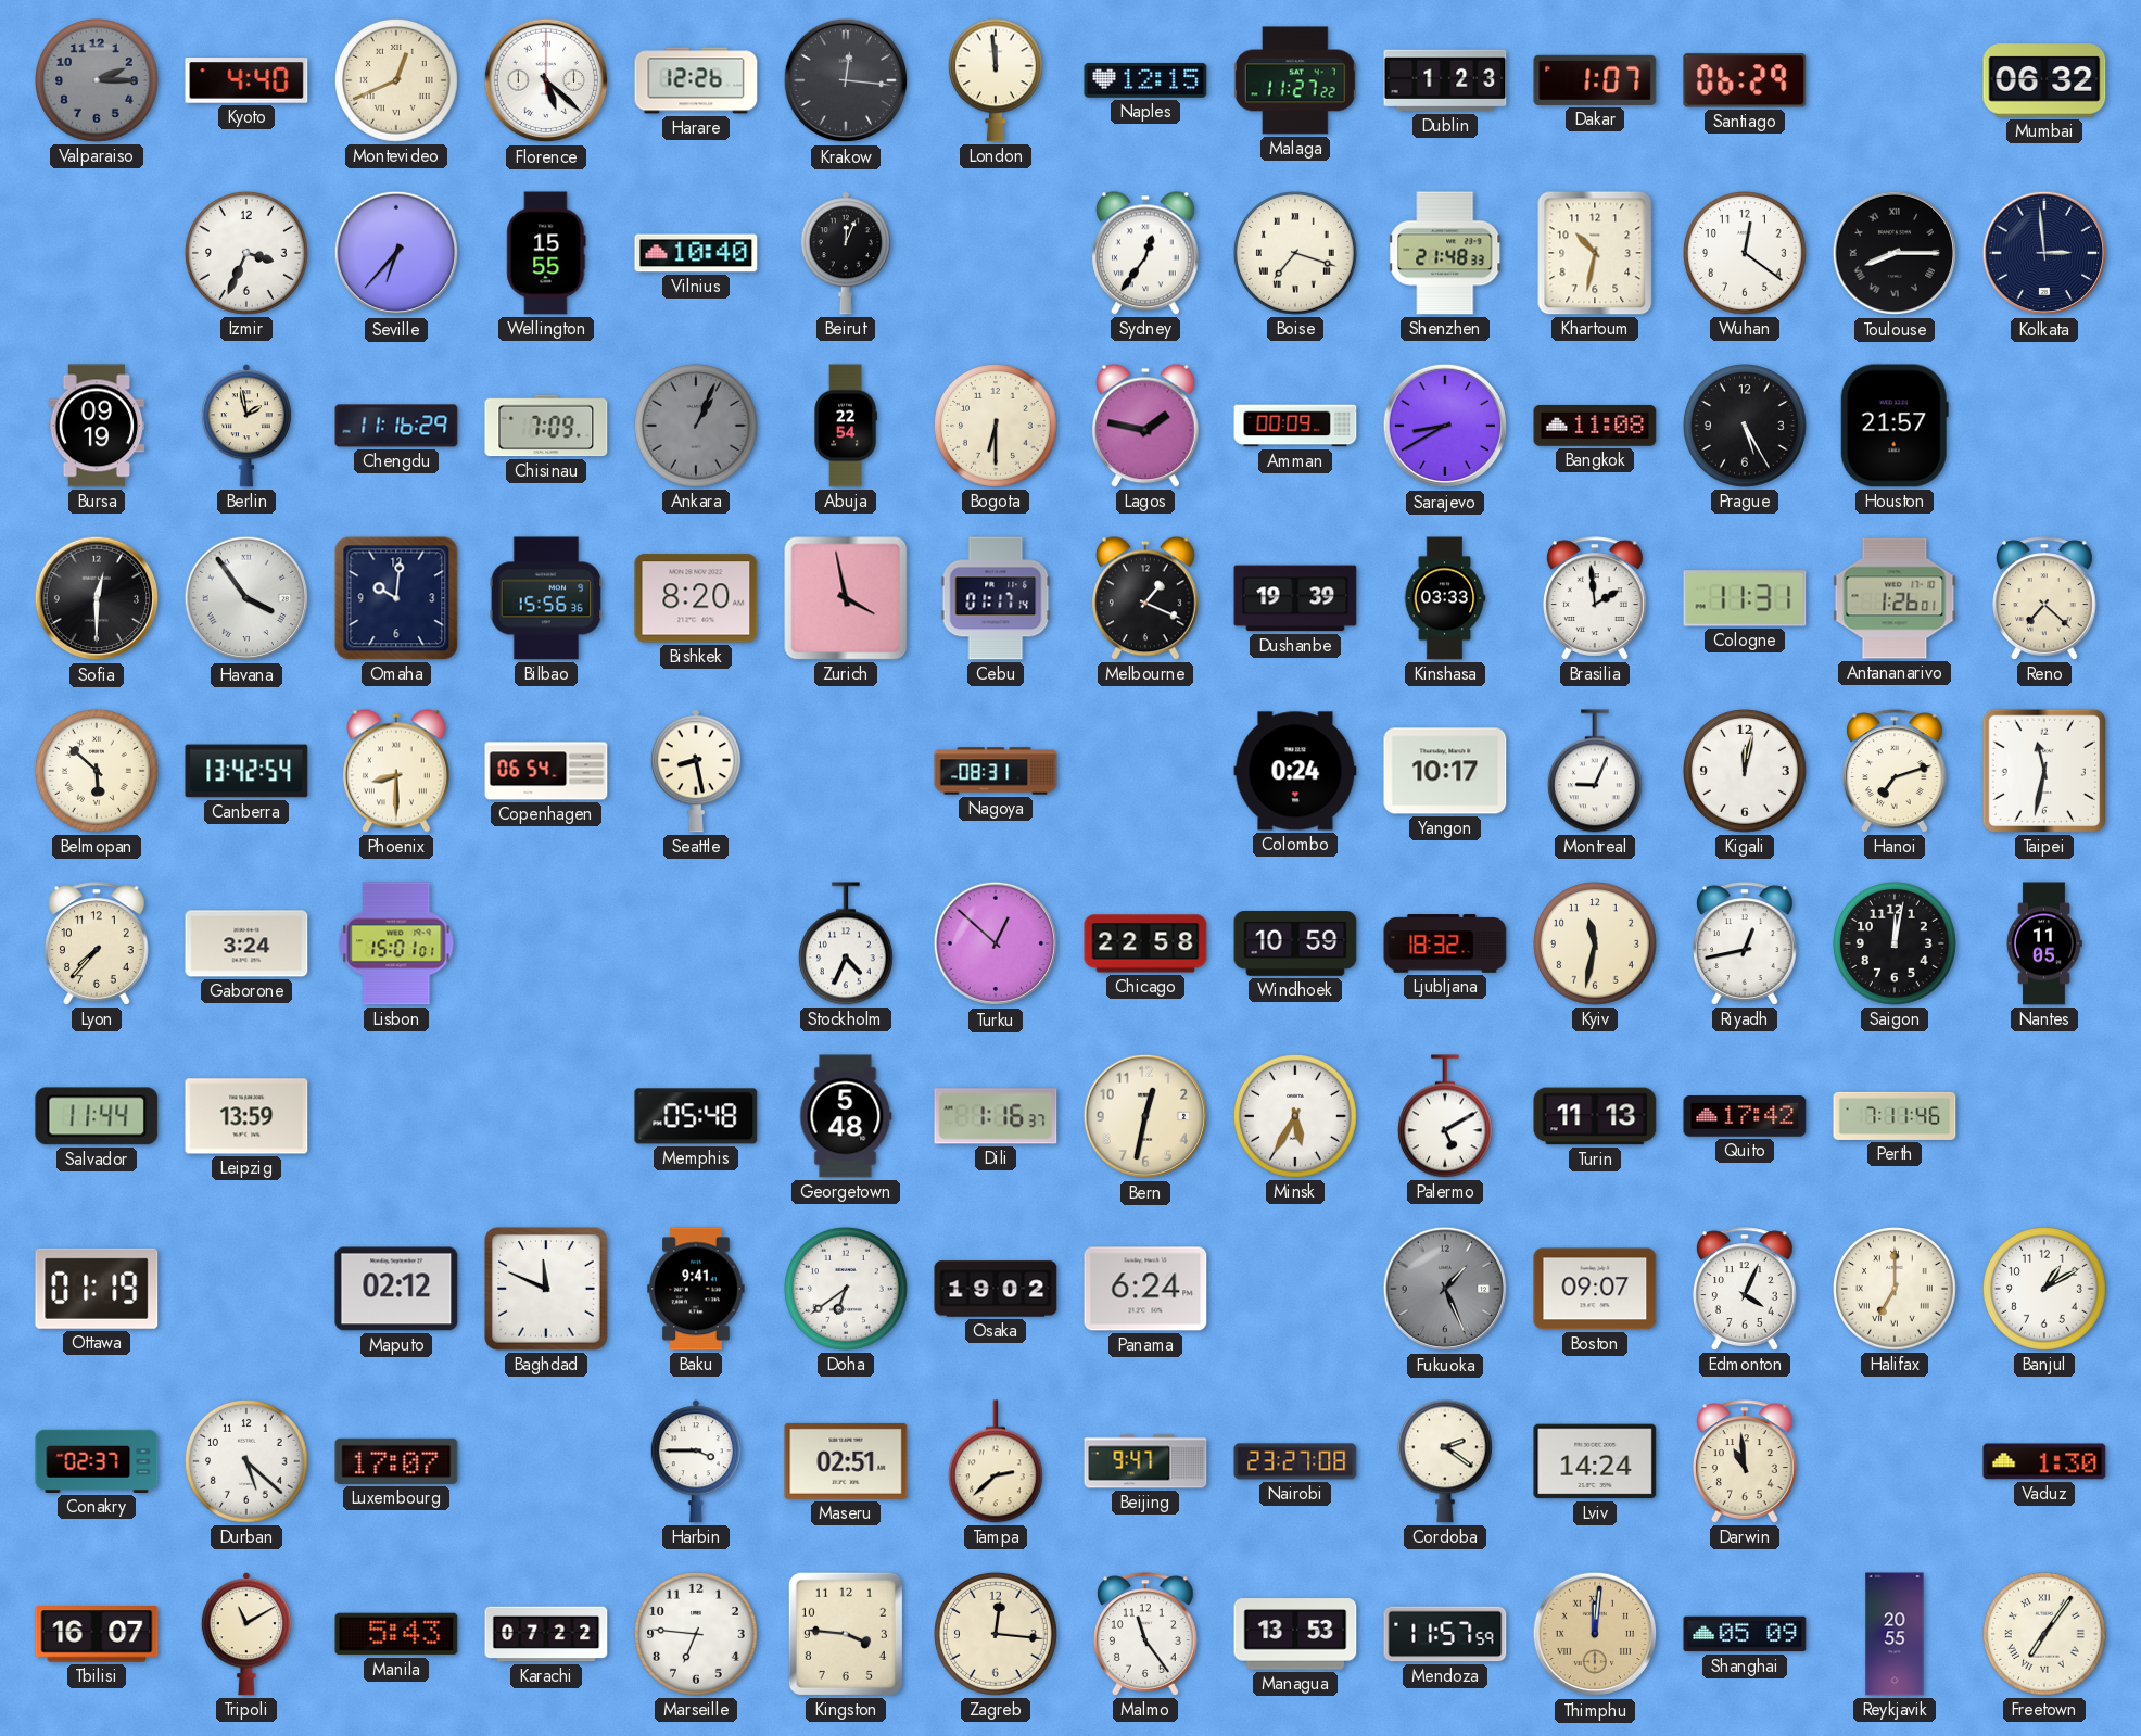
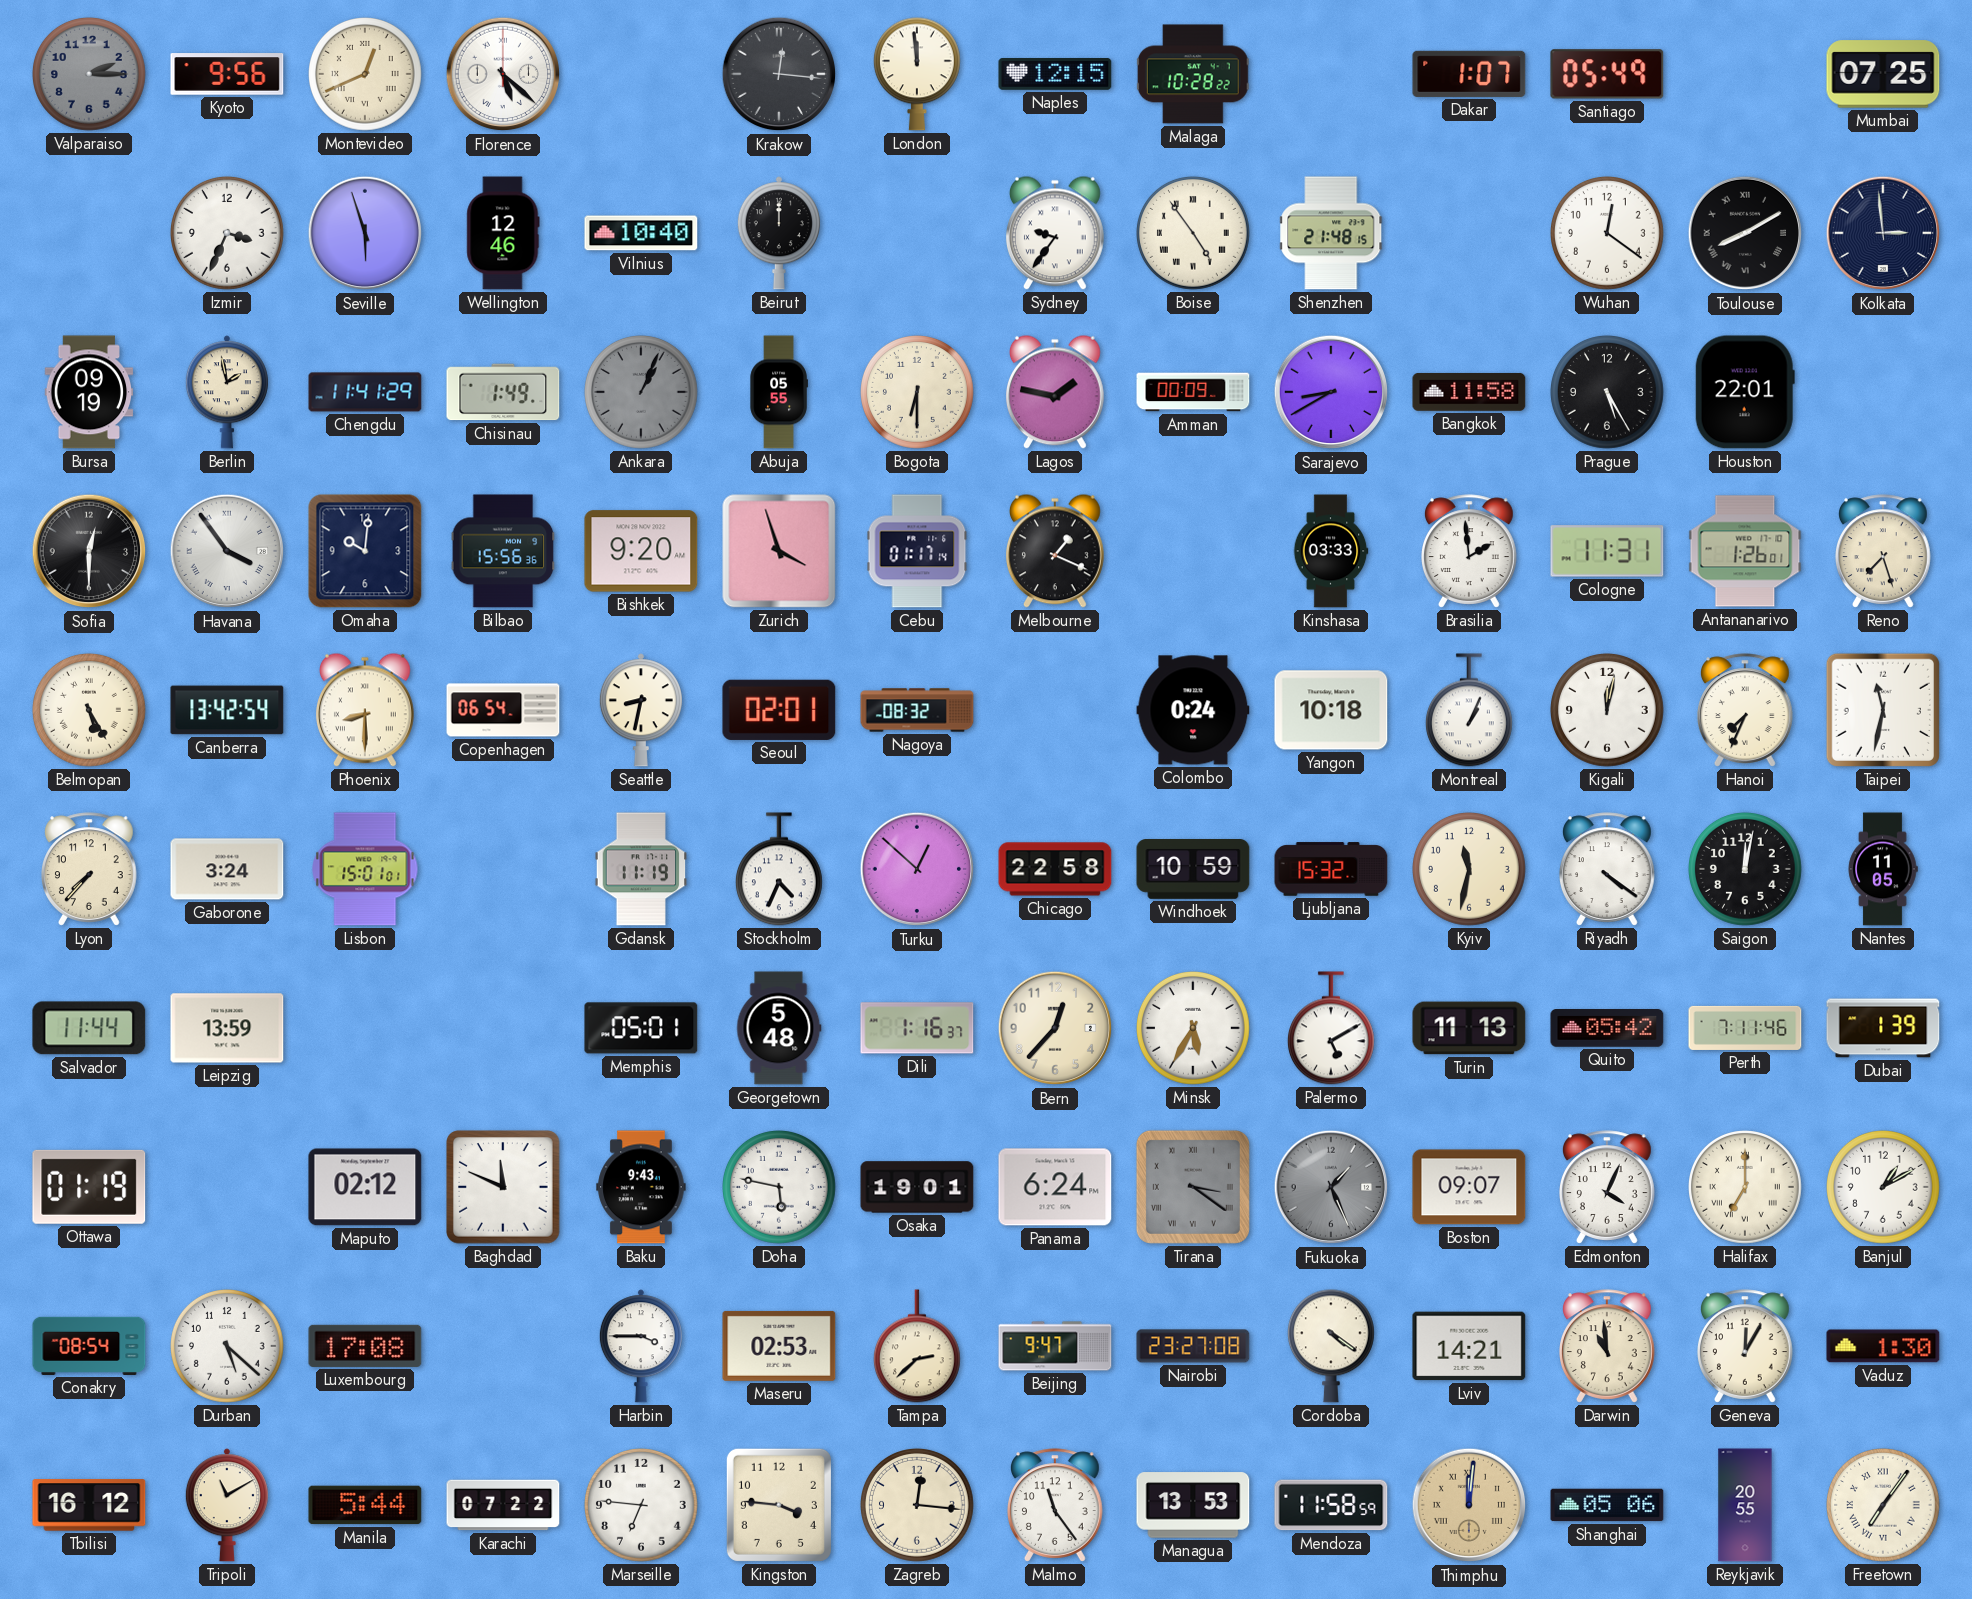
Kyoto: 4:40 -> 9:56 (227, 74)
Harare: 12:26 -> none (696, 80)
Malaga: 11:27 -> 10:28 (1193, 74)
Dublin: 1:23 -> none (1445, 80)
Santiago: 06:29 -> 05:49 (1607, 74)
Mumbai: 06:32 -> 07:25 (1883, 74)
Seville: 6:37 -> 5:57 (365, 233)
Wellington: 15:55 -> 12:46 (503, 233)
Beirut: 12:04 -> 12:00 (779, 233)
Sydney: 12:36 -> 9:36 (1055, 233)
Boise: 7:18 -> 4:54 (1194, 234)
Shenzhen: 21:48:33 -> 21:48:15 (1332, 233)
Khartoum: 10:32 -> none (1595, 253)
Toulouse: 8:15 -> 8:10 (1745, 233)
Chengdu: 11:16 -> 11:41 (365, 392)
Chisinau: 7:09 -> 1:49 (503, 392)
Abuja: 22:54 -> 05:55 (779, 392)
Bangkok: 11:08 -> 11:58 (1469, 392)
Houston: 21:57 -> 22:01 (1745, 392)
Bishkek: 8:20 -> 9:20 (641, 551)
Zurich: 3:58 -> 3:57 (779, 551)
Dushanbe: 19:39 -> none (1295, 598)
Reno: 7:22 -> 7:27 (1884, 551)
Belmopan: 5:52 -> 5:25 (90, 711)
Seattle: 8:28 -> 8:32 (641, 710)
Seoul: none -> 02:01 (779, 710)
Nagoya: 08:31 -> 08:32 (917, 710)
Yangon: 10:17 -> 10:18 (1331, 710)
Montreal: 9:04 -> 1:04 (1469, 710)
Hanoi: 7:12 -> 7:34 (1746, 710)
Gdansk: none -> 11:19 (641, 869)
Ljubljana: 18:32 -> 15:32 (1331, 869)
Riyadh: 12:43 -> 4:21 (1608, 869)
Memphis: 05:48 -> 05:01 (641, 1028)
Bern: 12:32 -> 12:37 (1055, 1028)
Quito: 17:42 -> 05:42 (1607, 1029)
Dubai: none -> 1:39 (1883, 1028)
Baku: 9:41 -> 9:43 (641, 1187)
Doha: 6:39 -> 5:47 (780, 1188)
Osaka: 19:02 -> 19:01 (917, 1187)
Tirana: none -> 3:21 (1193, 1187)
Conakry: 02:37 -> 08:54 (89, 1346)
Luxembourg: 17:07 -> 17:08 (365, 1346)
Maseru: 02:51 -> 02:53 (779, 1346)
Cordoba: 2:21 -> 4:21 (1331, 1346)
Lviv: 14:24 -> 14:21 (1469, 1346)
Geneva: none -> 12:05 (1746, 1346)
Tbilisi: 16:07 -> 16:12 (89, 1505)
Manila: 5:43 -> 5:44 (365, 1505)
Mendoza: 11:57 -> 11:58 (1331, 1505)
Shanghai: 05:09 -> 05:06 (1607, 1505)
